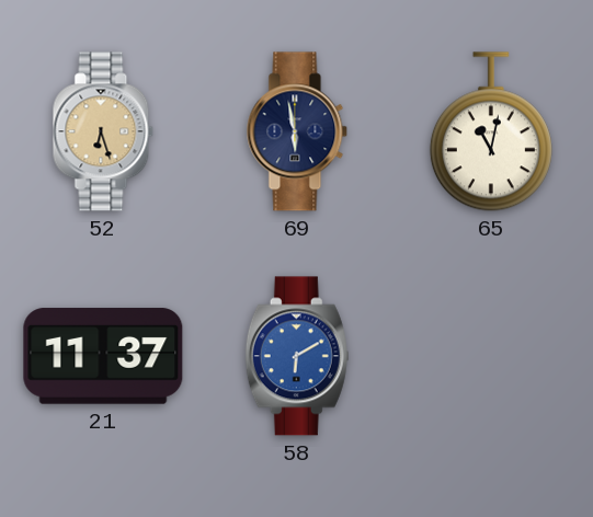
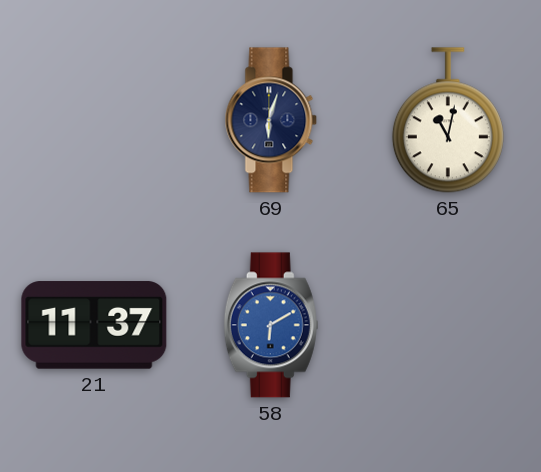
52: 6:27 -> none (103, 131)
69: 5:58 -> 6:03 (271, 120)
